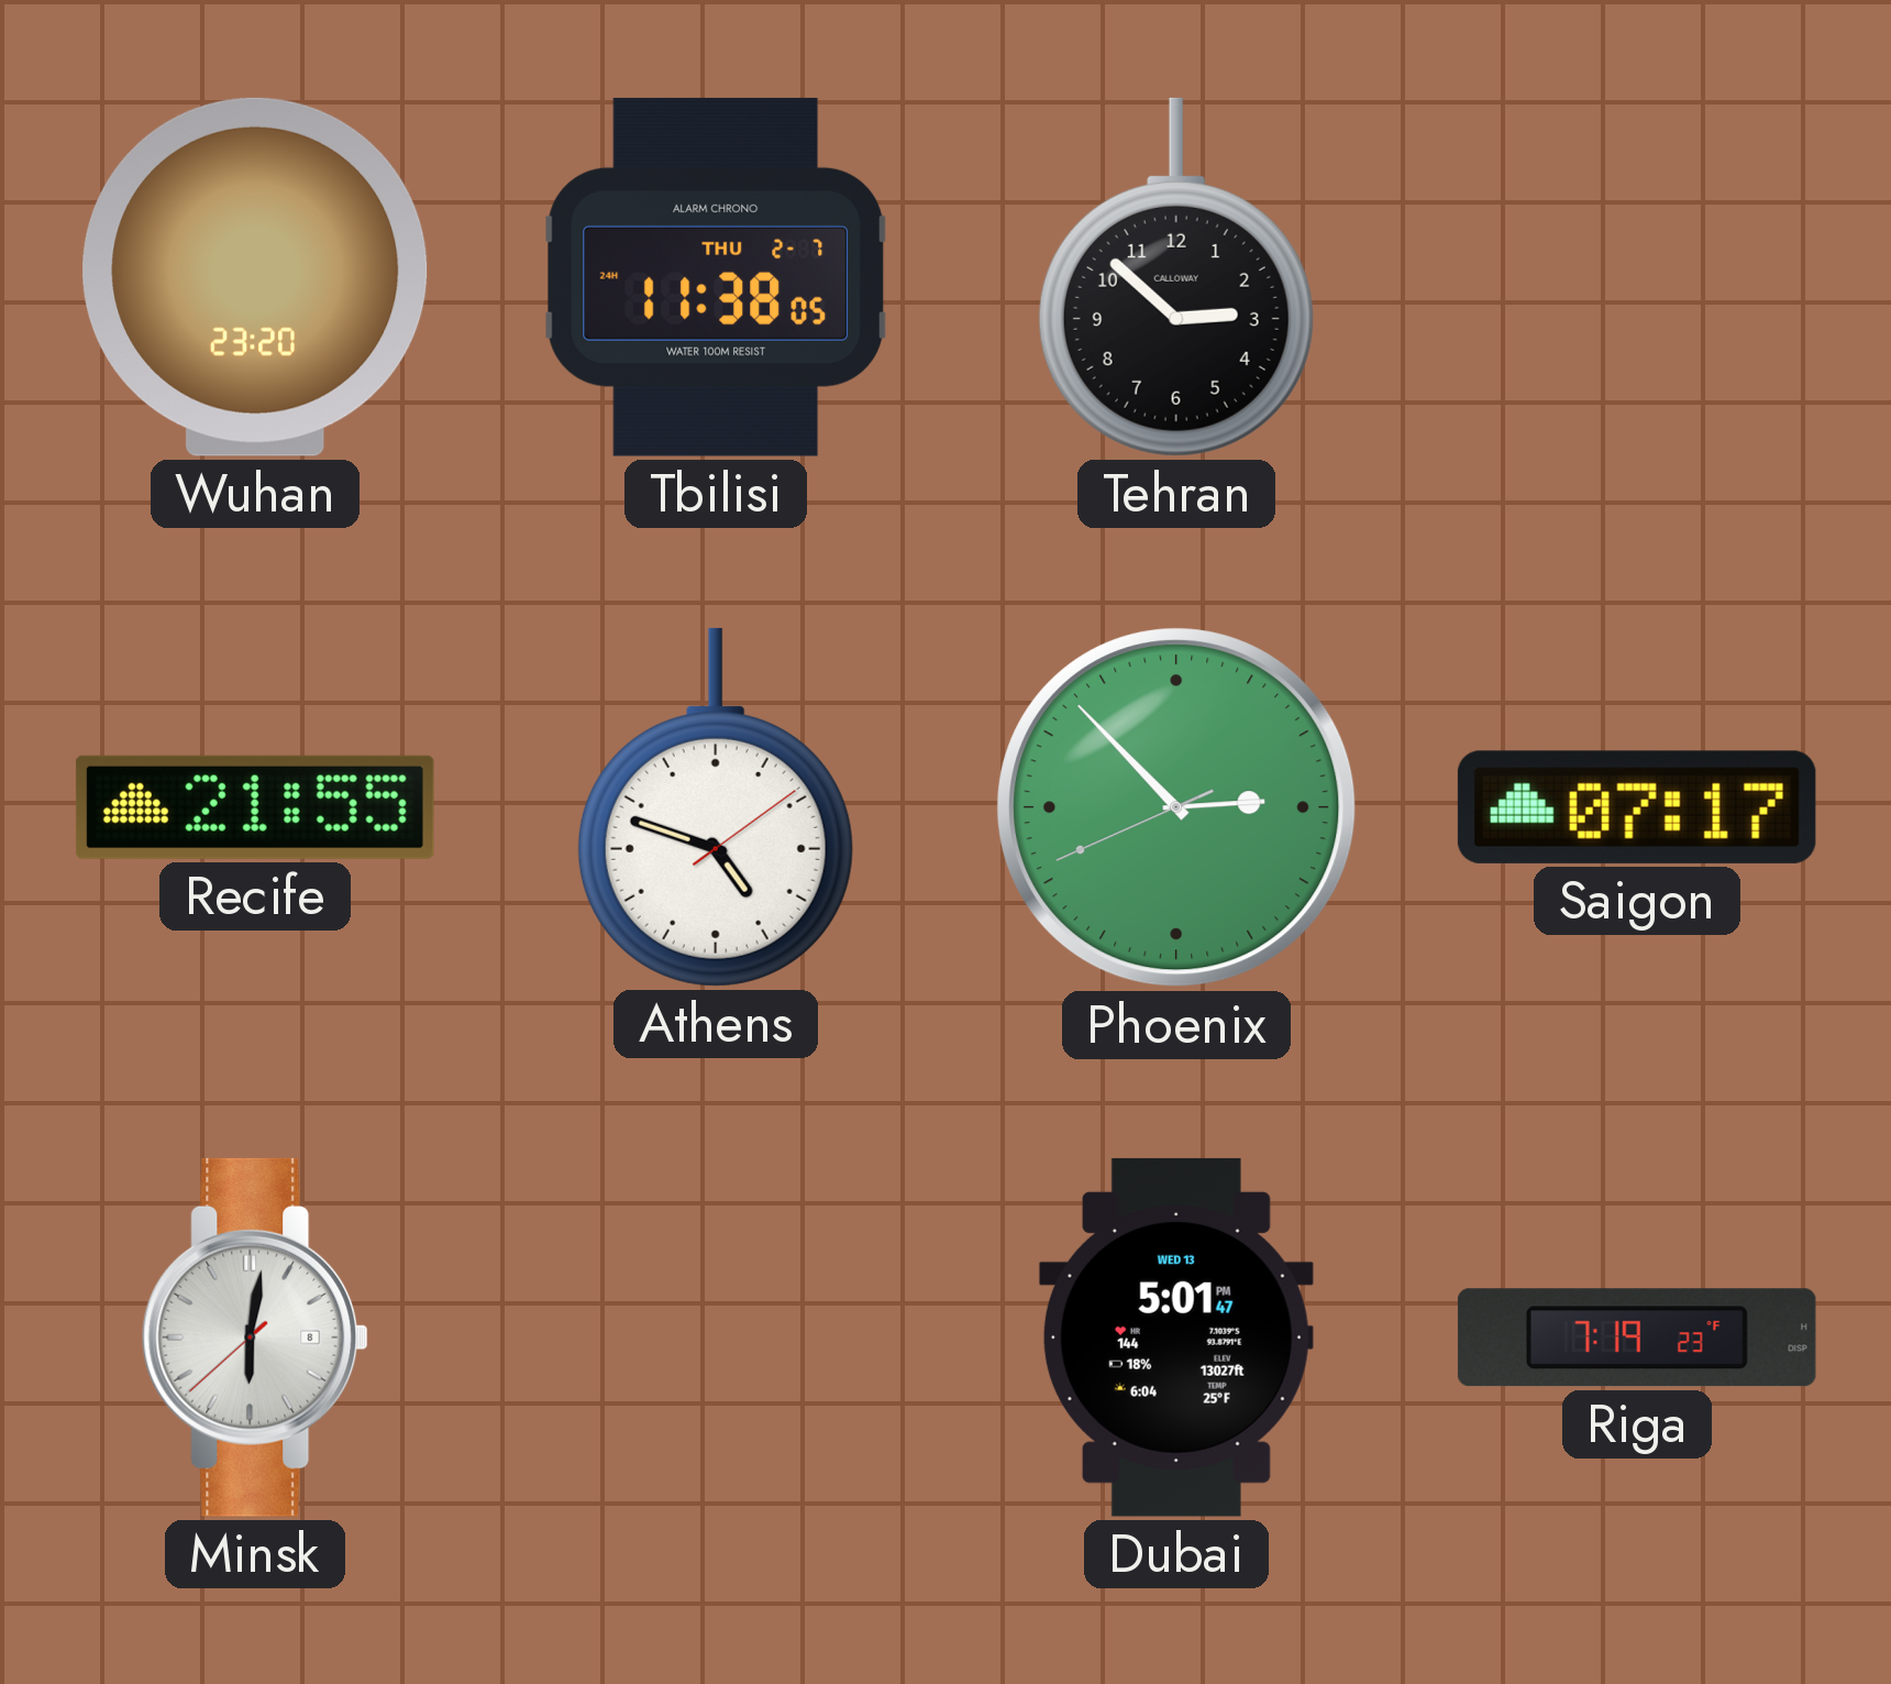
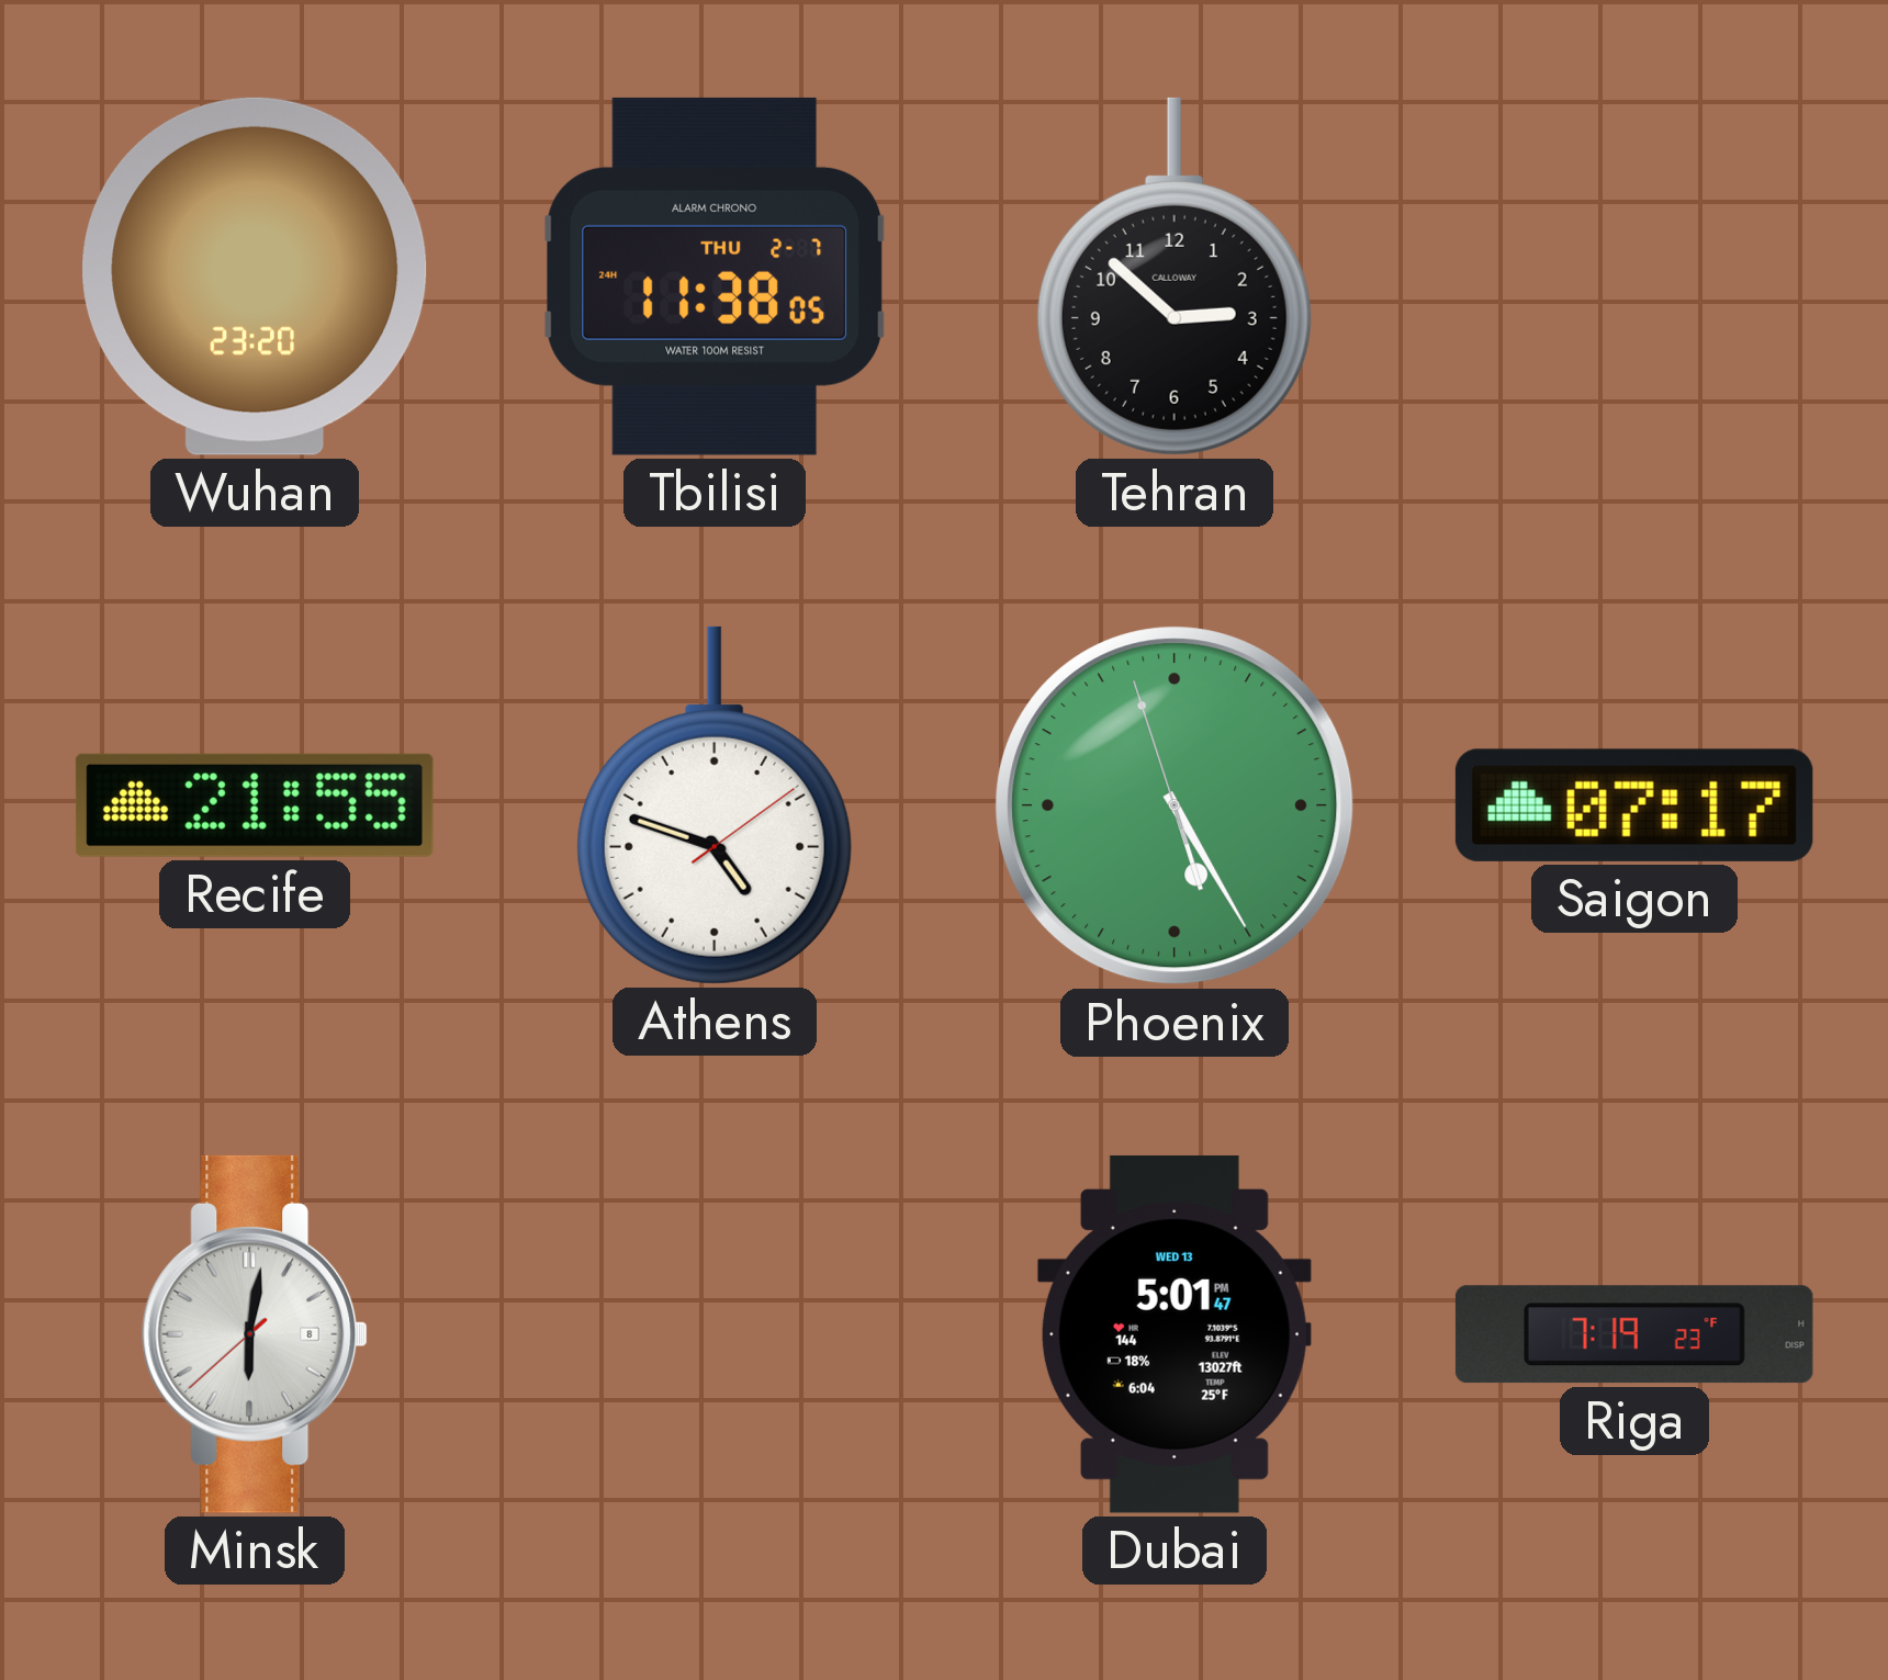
Phoenix: 2:52 -> 5:24 (1175, 805)
